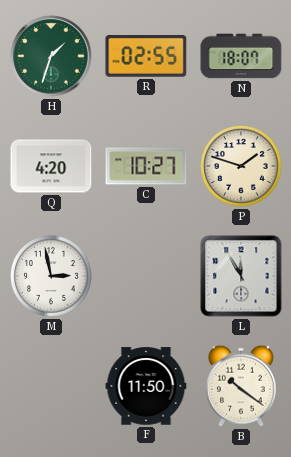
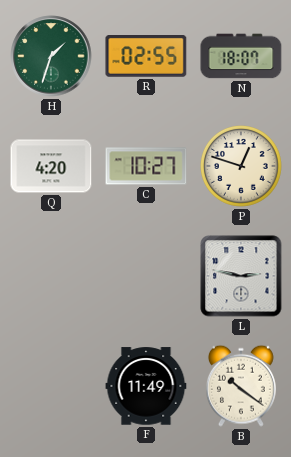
P: 1:48 -> 12:48 (242, 167)
M: 2:58 -> none (52, 277)
L: 11:55 -> 2:47 (241, 276)
F: 11:50 -> 11:49 (146, 386)
